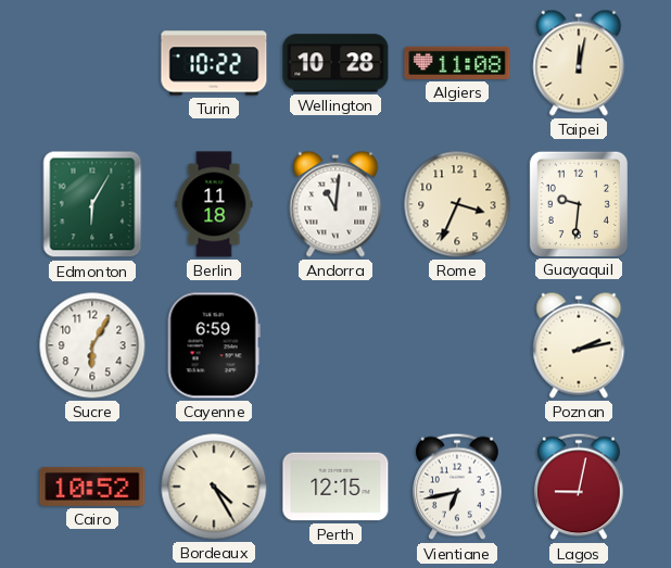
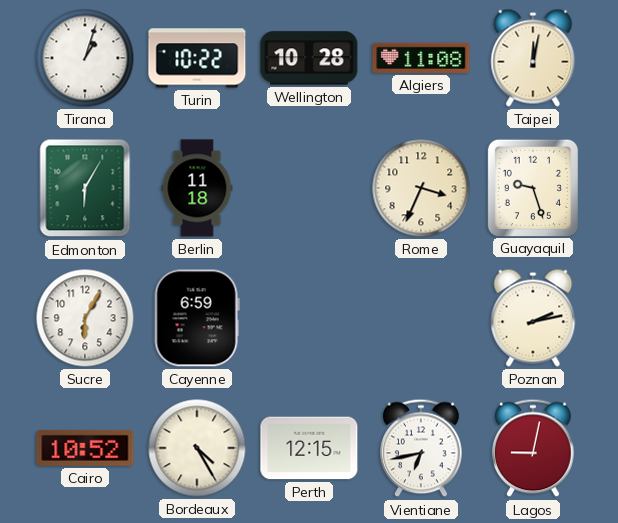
Tirana: none -> 1:03 (85, 58)
Andorra: 11:01 -> none (335, 204)
Guayaquil: 9:31 -> 9:27 (533, 187)
